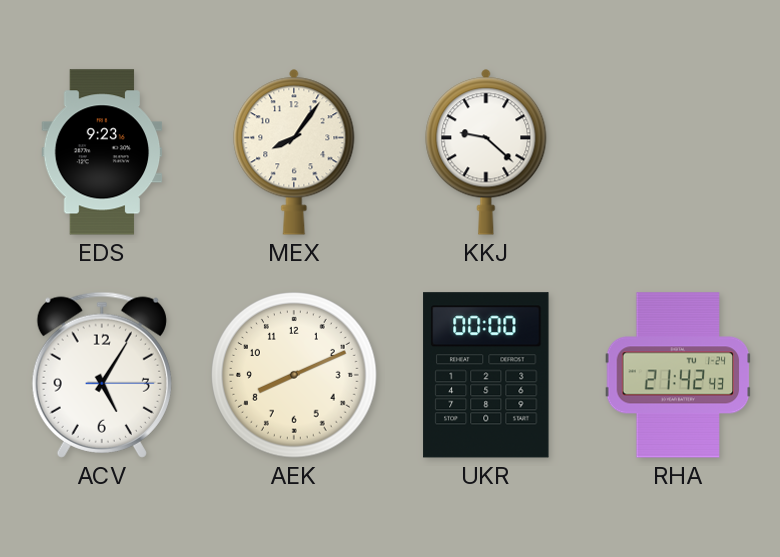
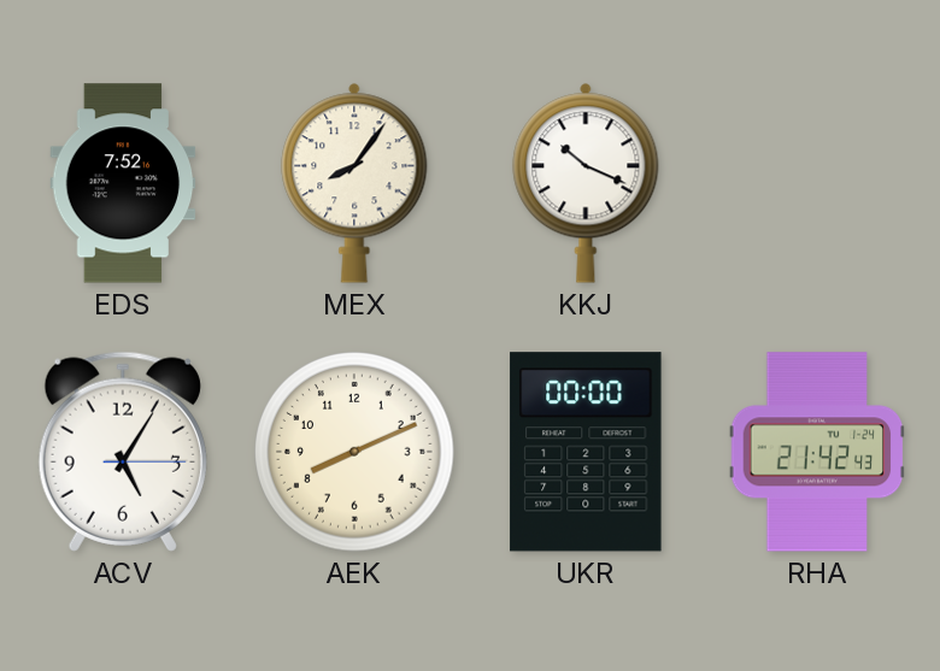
EDS: 9:23 -> 7:52 (123, 183)
KKJ: 9:22 -> 10:19 (586, 183)
